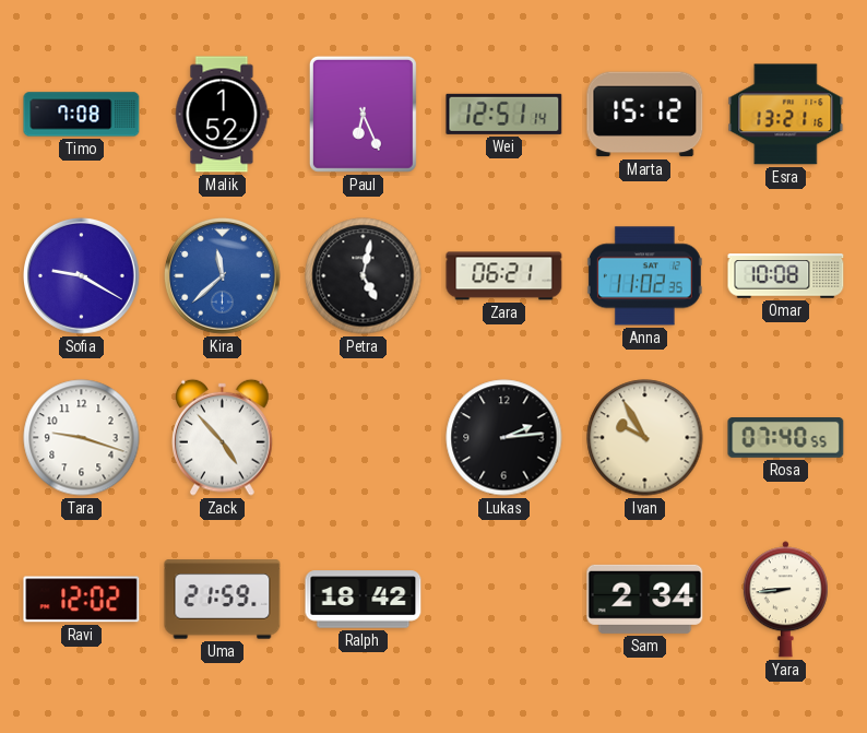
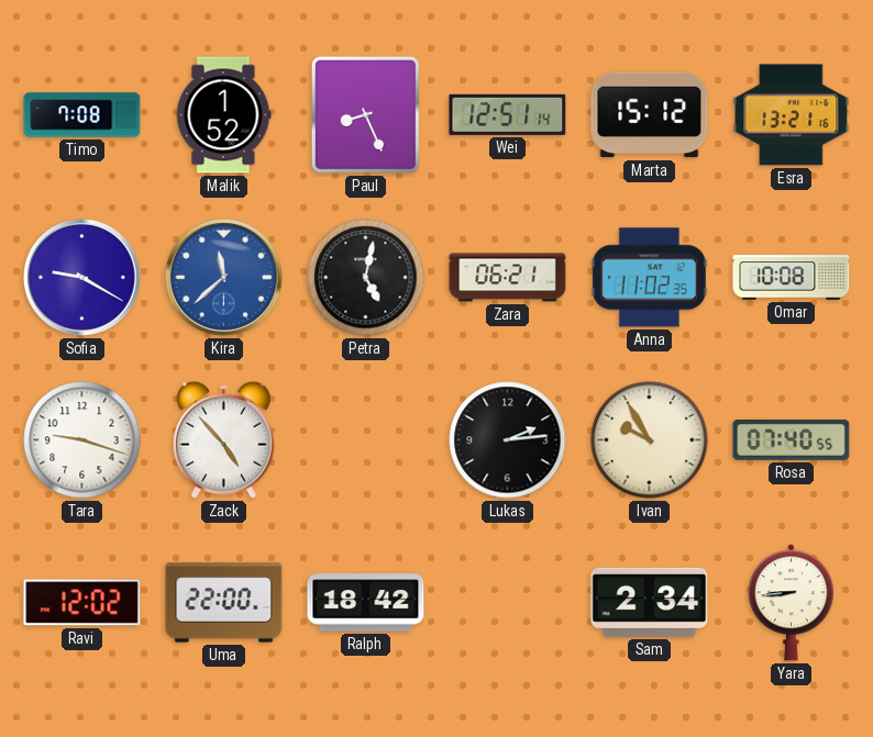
Paul: 6:26 -> 8:26 (365, 114)
Uma: 21:59 -> 22:00 (224, 603)
